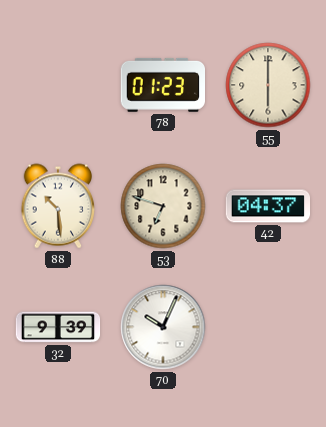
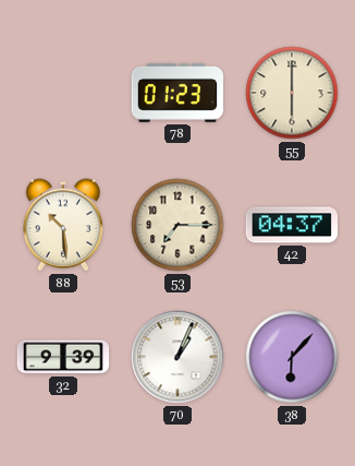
53: 6:48 -> 7:15 (177, 225)
70: 10:04 -> 1:04 (177, 357)
38: none -> 6:07 (292, 357)
